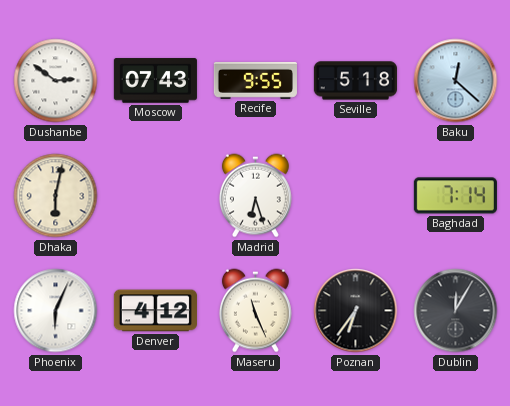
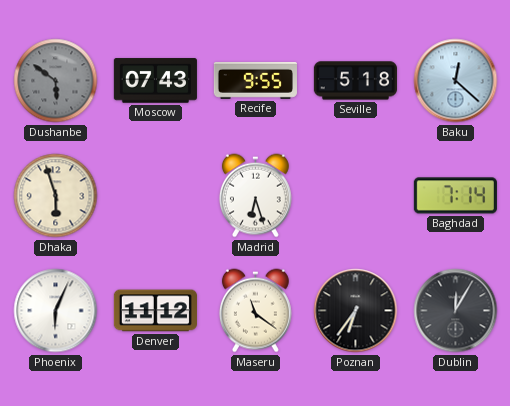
Dushanbe: 2:51 -> 5:51 (56, 81)
Dushanbe dial: white -> grey (56, 81)
Dhaka: 6:02 -> 5:57 (56, 196)
Denver: 4:12 -> 11:12 (155, 311)
Maseru: 11:26 -> 11:21 (255, 311)
